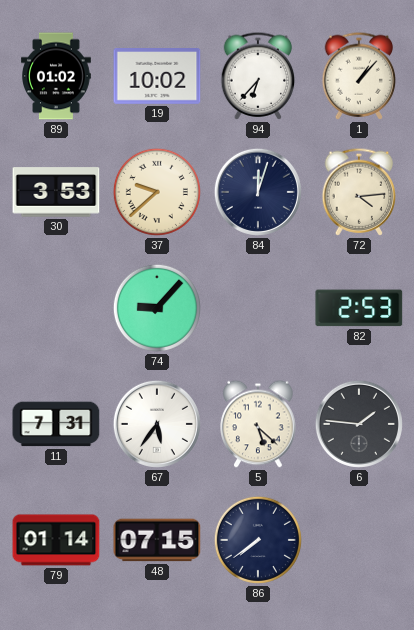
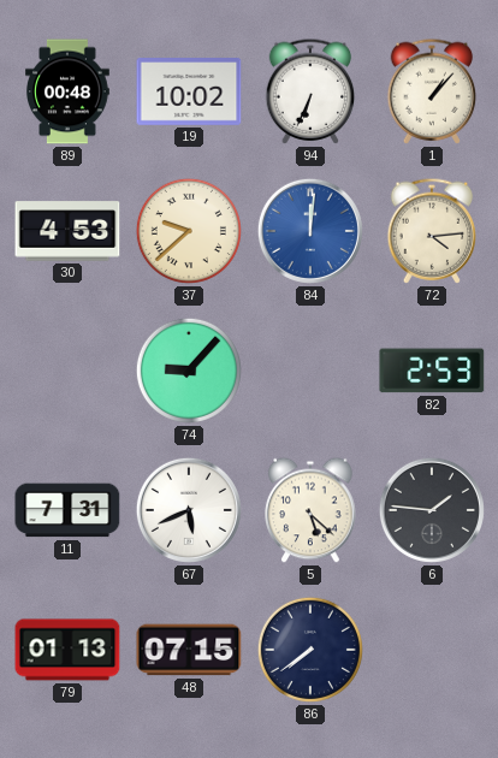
89: 01:02 -> 00:48 (69, 91)
94: 6:37 -> 6:34 (310, 91)
30: 3:53 -> 4:53 (67, 231)
84: 12:03 -> 12:01 (310, 231)
84 dial: navy -> blue (310, 231)
67: 5:36 -> 5:41 (189, 510)
79: 01:14 -> 01:13 (67, 650)
